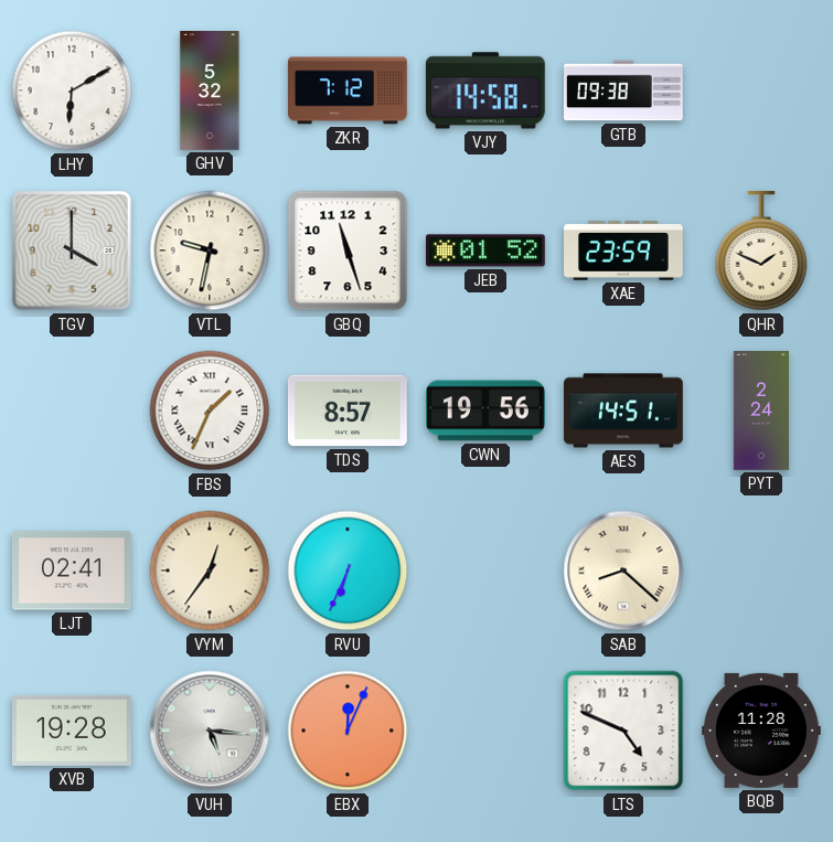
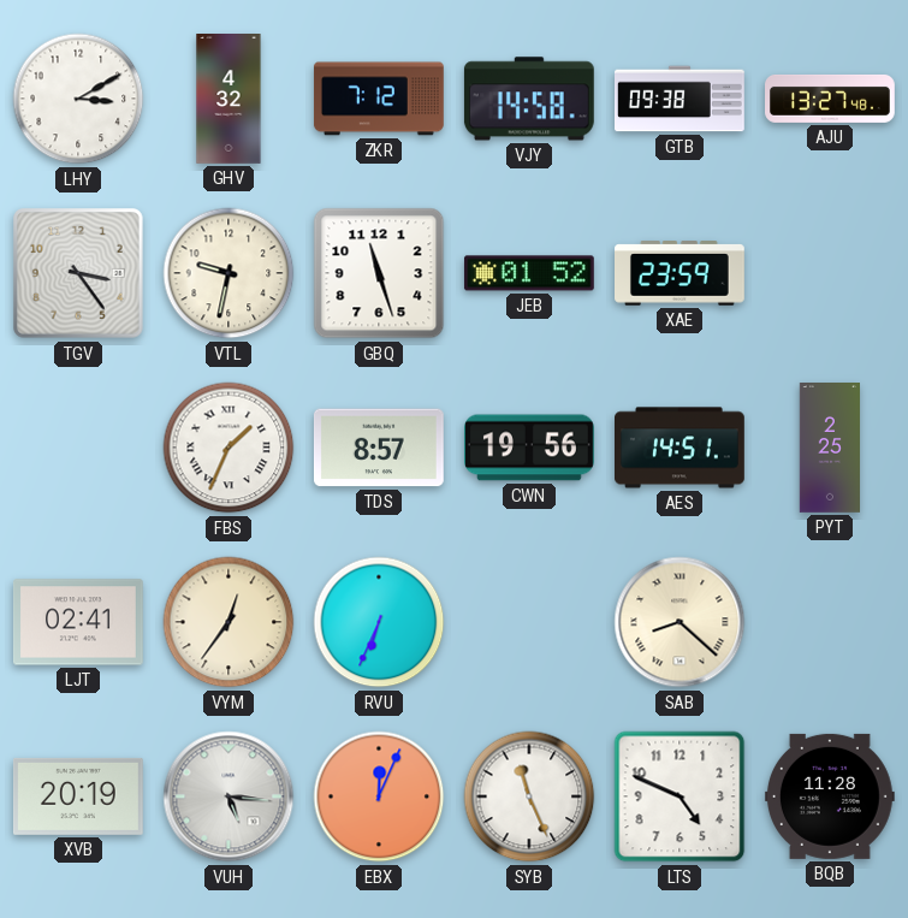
LHY: 6:10 -> 3:10 (78, 99)
GHV: 5:32 -> 4:32 (229, 100)
AJU: none -> 13:27 (831, 99)
TGV: 4:00 -> 3:24 (79, 274)
QHR: 1:49 -> none (761, 252)
PYT: 2:24 -> 2:25 (829, 449)
XVB: 19:28 -> 20:19 (78, 796)
SYB: none -> 11:26 (529, 796)
